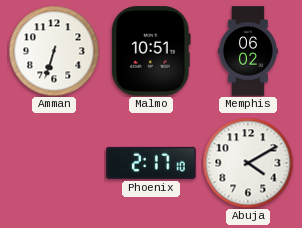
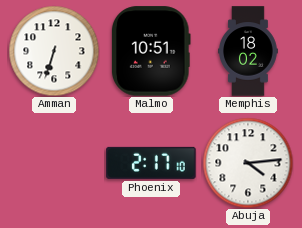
Memphis: 06:02 -> 18:02 (249, 51)
Abuja: 4:10 -> 4:14 (248, 163)
